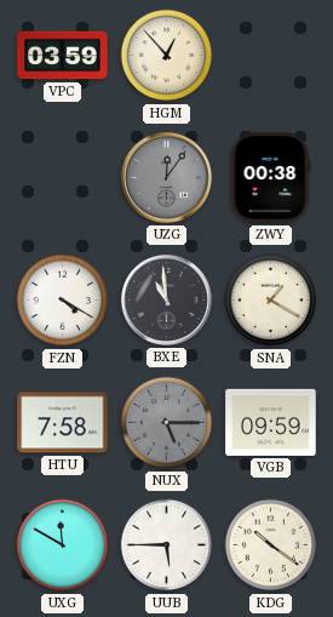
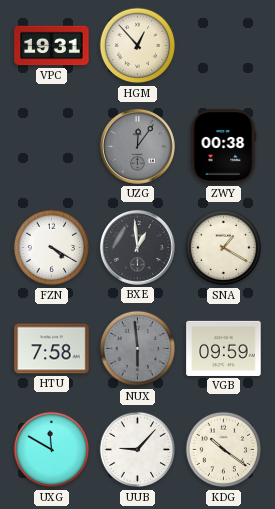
VPC: 03:59 -> 19:31 (52, 46)
BXE: 10:59 -> 12:59 (137, 247)
NUX: 5:15 -> 5:59 (138, 349)
UUB: 5:45 -> 9:07 (138, 450)
